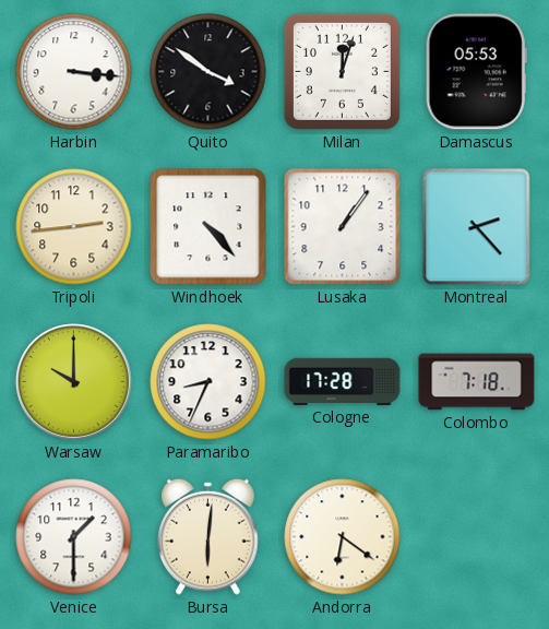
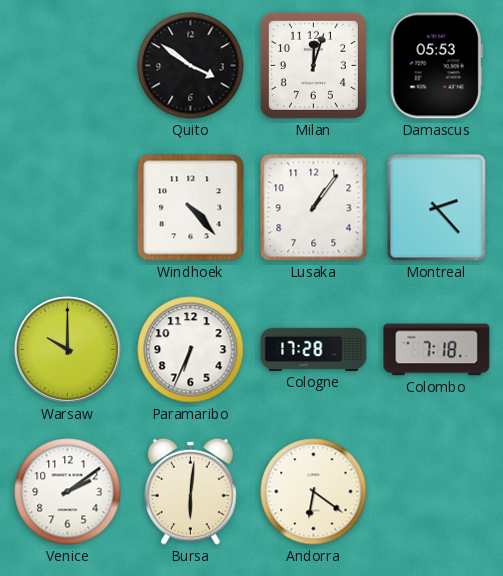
Harbin: 3:16 -> none (74, 72)
Tripoli: 2:44 -> none (74, 227)
Paramaribo: 8:34 -> 6:34 (191, 350)
Venice: 1:30 -> 2:09 (68, 492)
